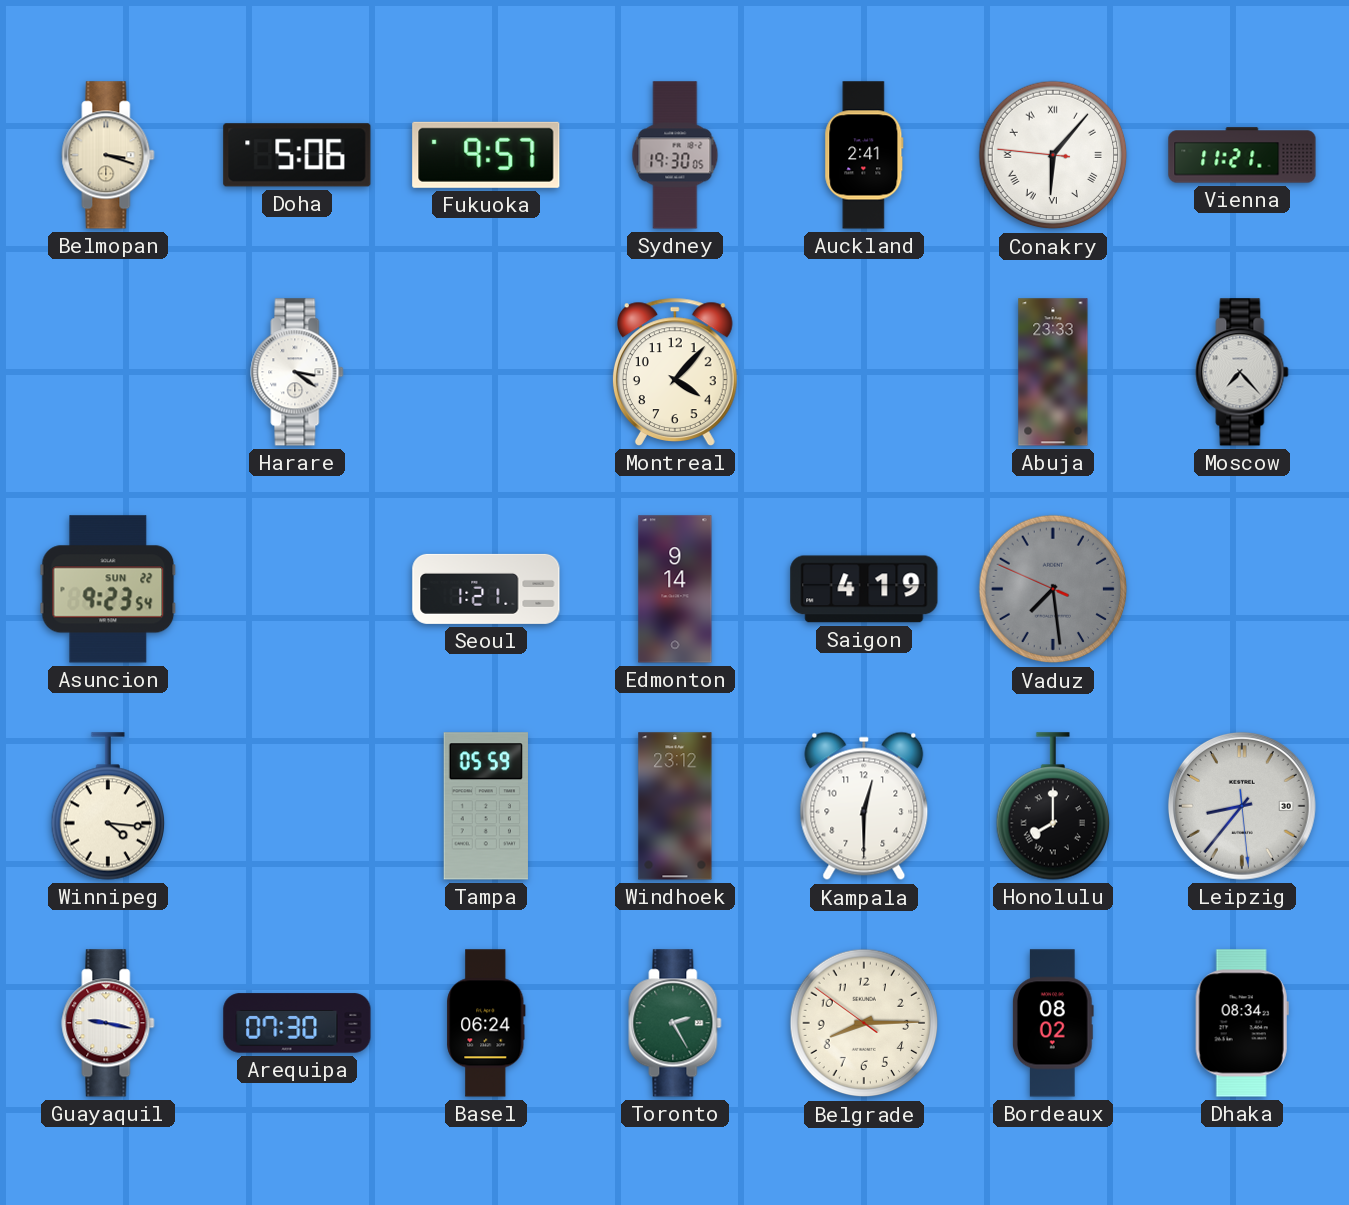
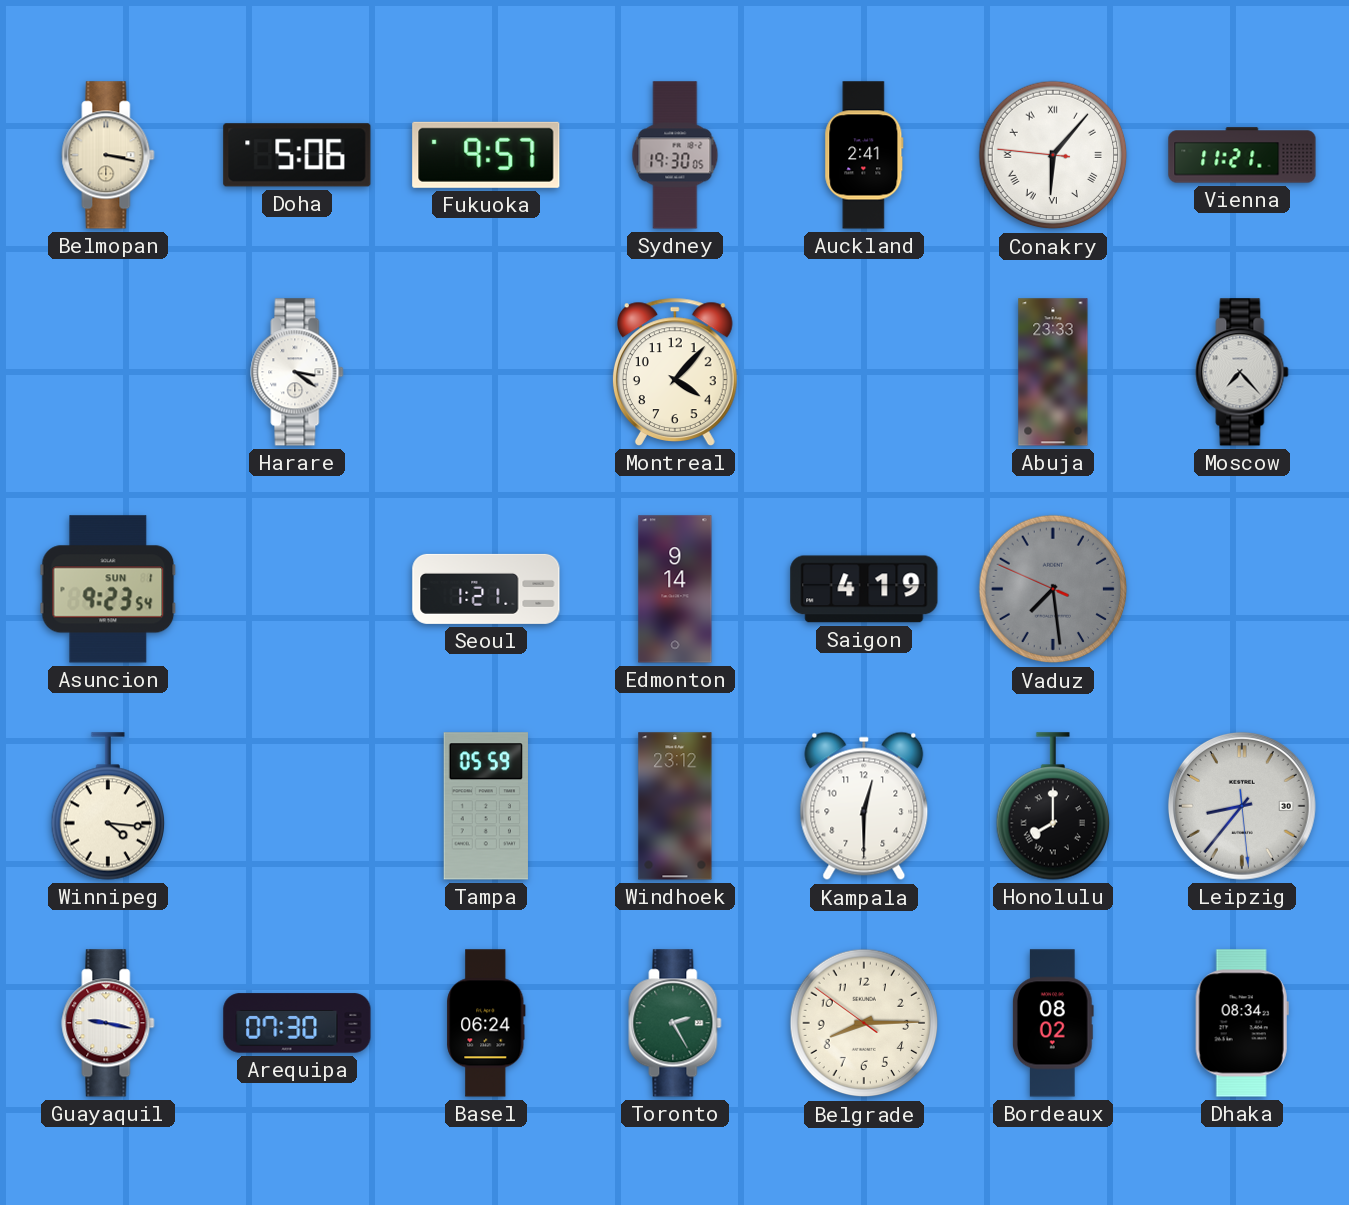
Belmopan: 3:18 -> 3:17 (108, 155)
Asuncion date: SUN 22 -> SUN 1 (108, 589)
